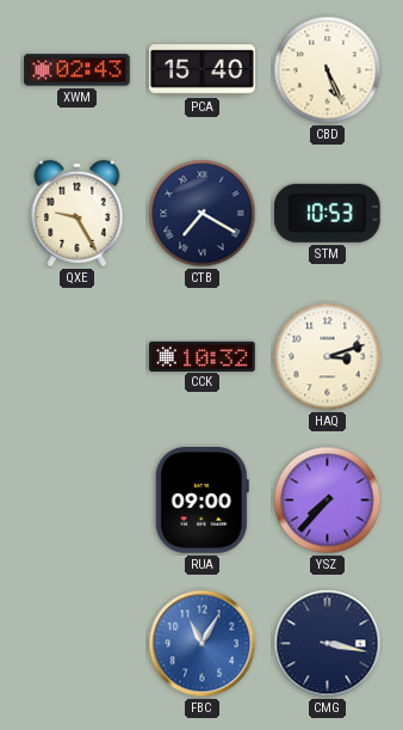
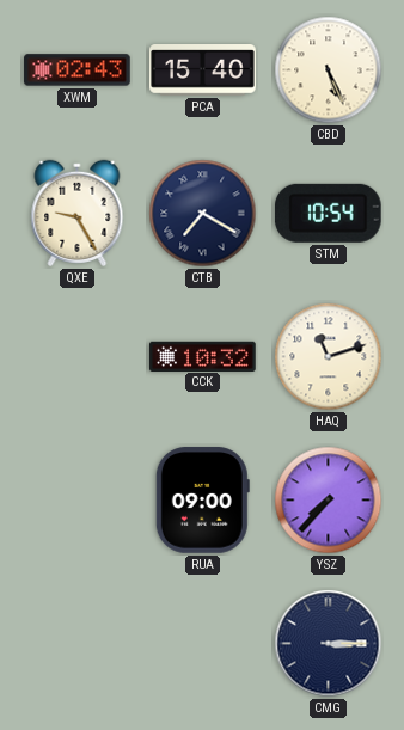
STM: 10:53 -> 10:54 (328, 213)
HAQ: 3:12 -> 11:12 (329, 357)
FBC: 11:05 -> none (203, 644)
CMG: 3:17 -> 3:15 (329, 644)
